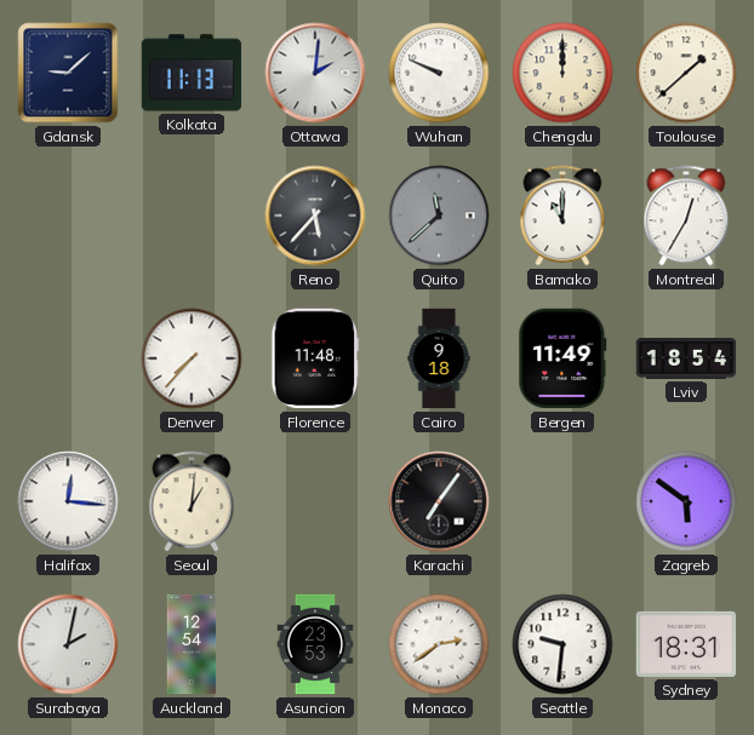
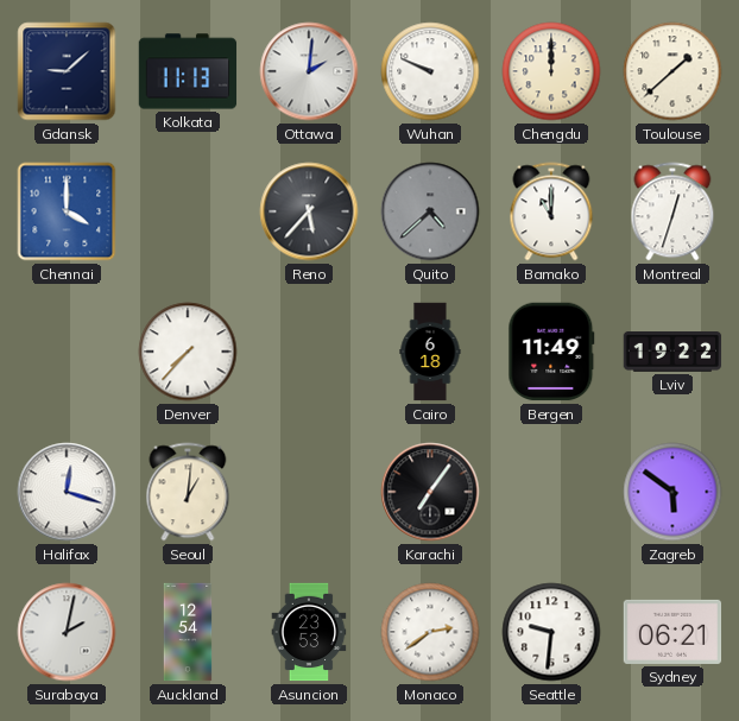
Chennai: none -> 4:00 (67, 211)
Quito: 11:38 -> 4:38 (430, 211)
Montreal: 12:35 -> 12:33 (672, 211)
Florence: 11:48 -> none (315, 358)
Cairo: 9:18 -> 6:18 (430, 352)
Lviv: 18:54 -> 19:22 (672, 353)
Halifax: 12:16 -> 12:18 (67, 492)
Sydney: 18:31 -> 06:21 (672, 632)
